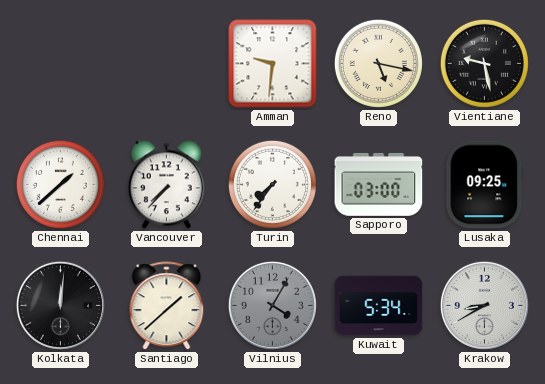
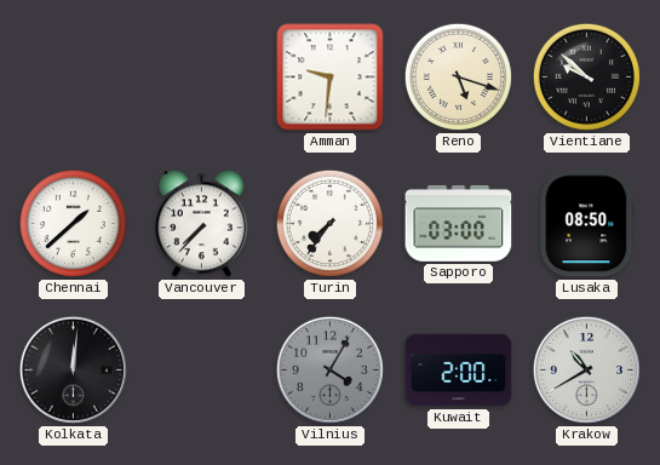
Reno: 5:17 -> 5:18 (458, 76)
Vientiane: 9:28 -> 9:52 (586, 76)
Lusaka: 09:25 -> 08:50 (587, 224)
Santiago: 1:38 -> none (167, 306)
Kuwait: 5:34 -> 2:00 (459, 371)
Krakow: 8:40 -> 10:40 (586, 369)
